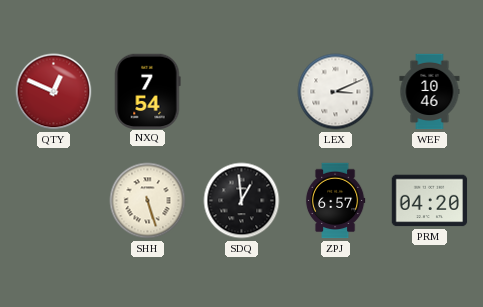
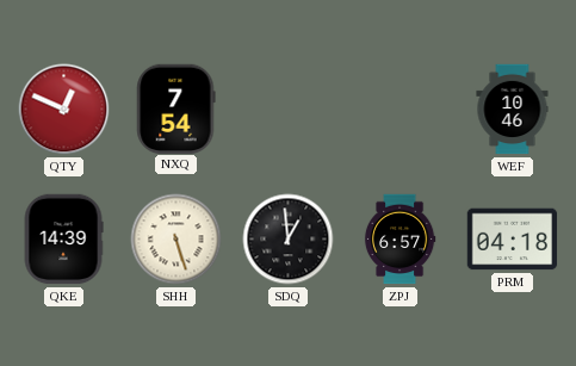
LEX: 3:11 -> none (336, 92)
QKE: none -> 14:39 (63, 240)
PRM: 04:20 -> 04:18 (513, 240)
